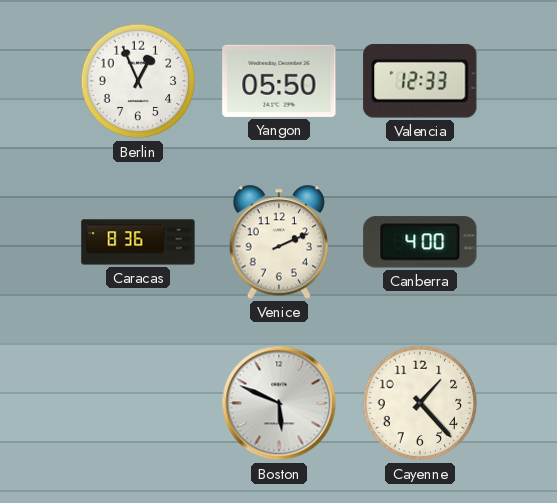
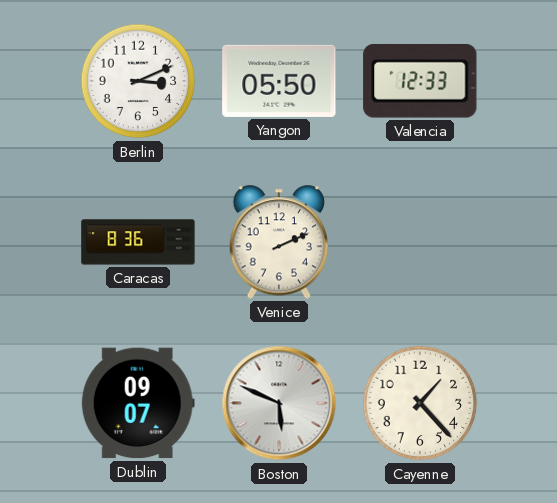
Berlin: 12:56 -> 3:11 (138, 81)
Canberra: 4:00 -> none (420, 242)
Dublin: none -> 09:07 (138, 403)
